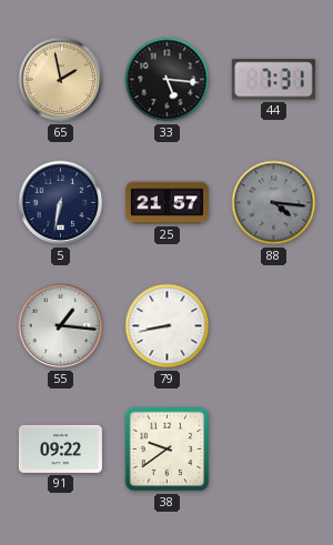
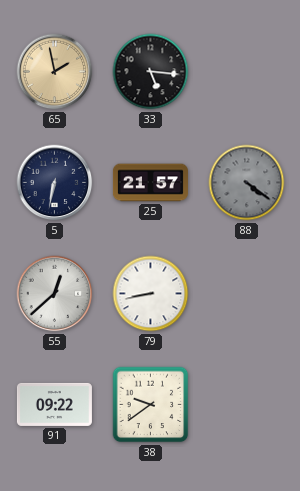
44: 7:31 -> none (273, 80)
88: 4:16 -> 4:21 (247, 183)
55: 1:16 -> 12:38 (55, 294)
